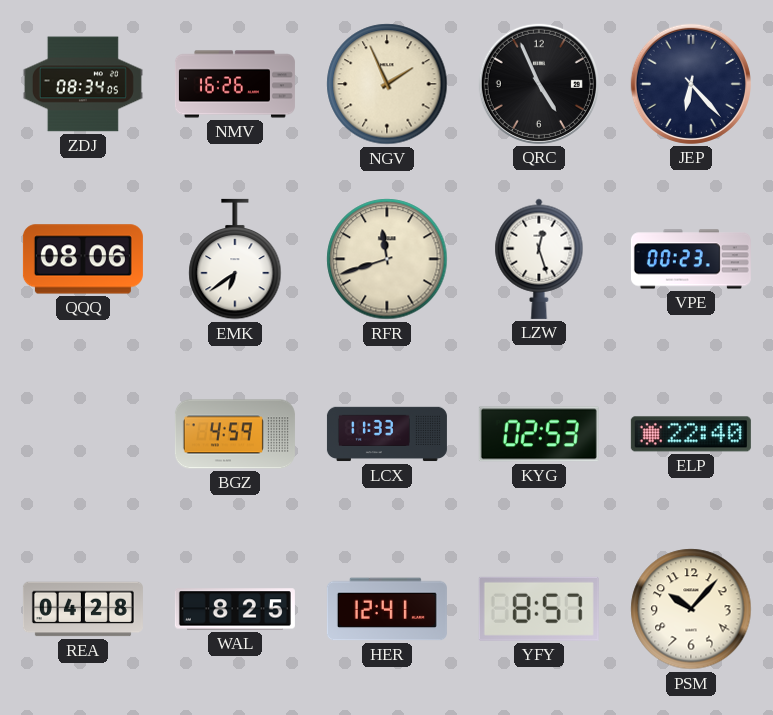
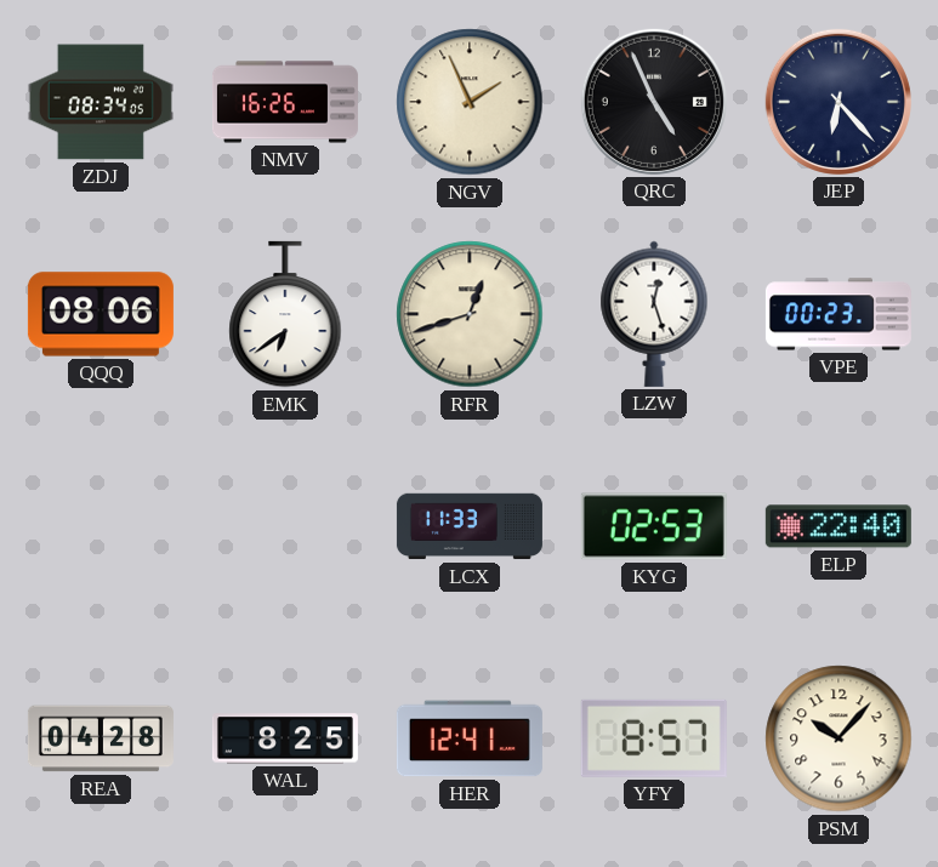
RFR: 11:42 -> 12:42 (470, 314)
BGZ: 4:59 -> none (235, 434)
